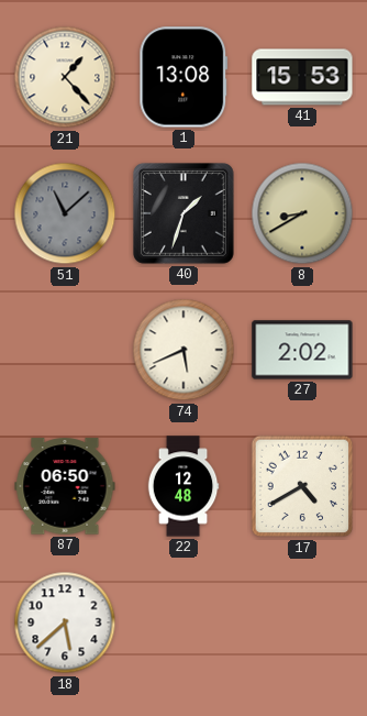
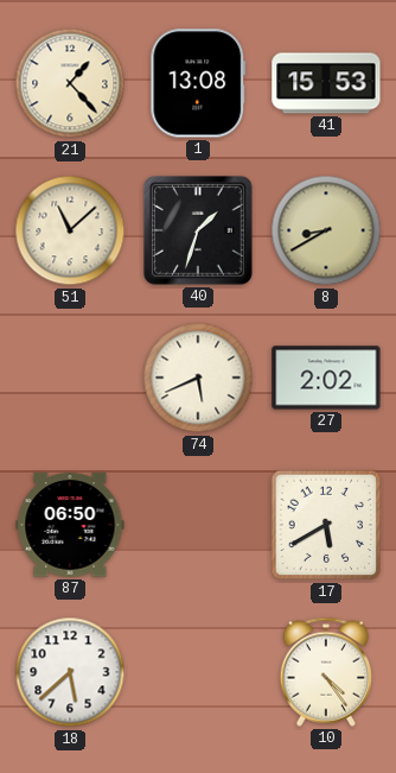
51 dial: grey -> cream (70, 230)
22: 12:48 -> none (183, 486)
17: 4:40 -> 5:40 (326, 525)
10: none -> 4:24 (325, 672)
